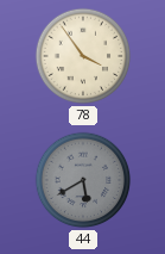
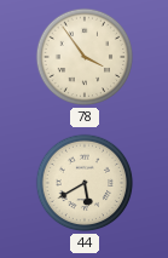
44 dial: grey -> cream (85, 183)
